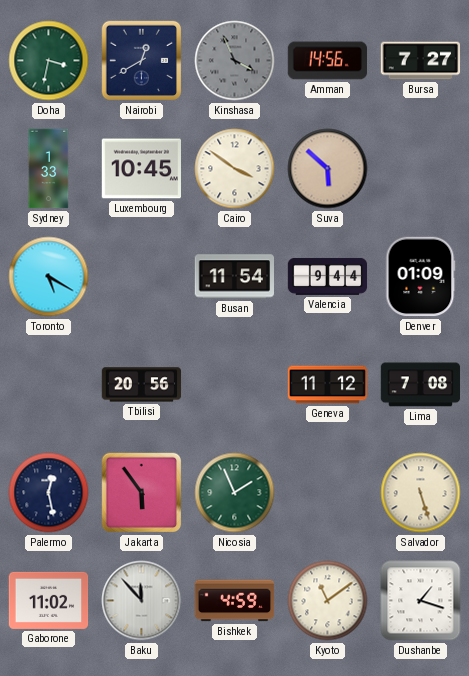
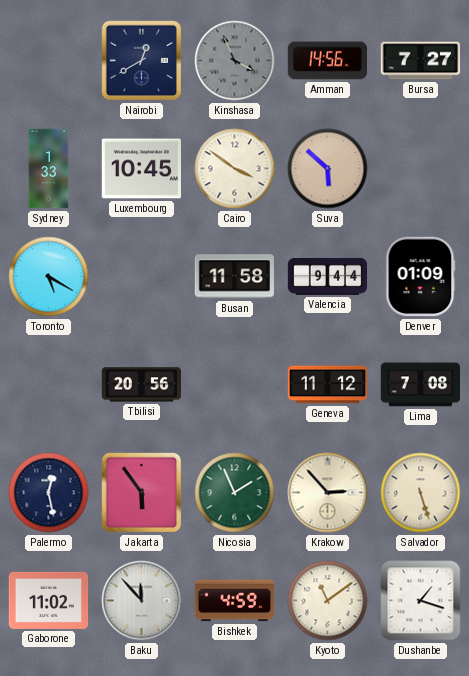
Doha: 3:32 -> none (49, 61)
Busan: 11:54 -> 11:58 (235, 277)
Krakow: none -> 2:53 (328, 493)
